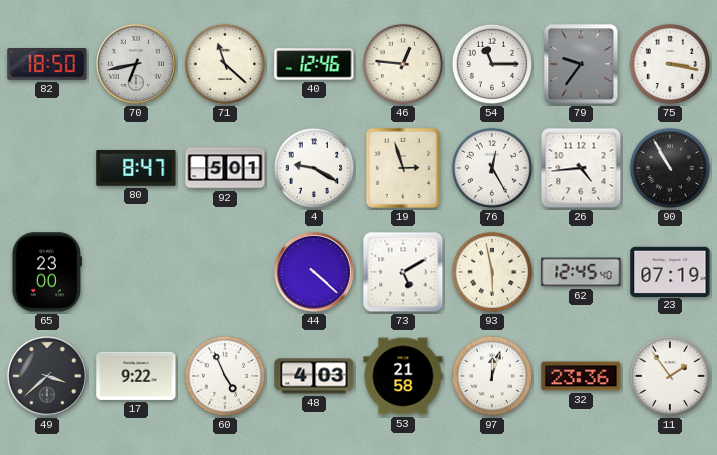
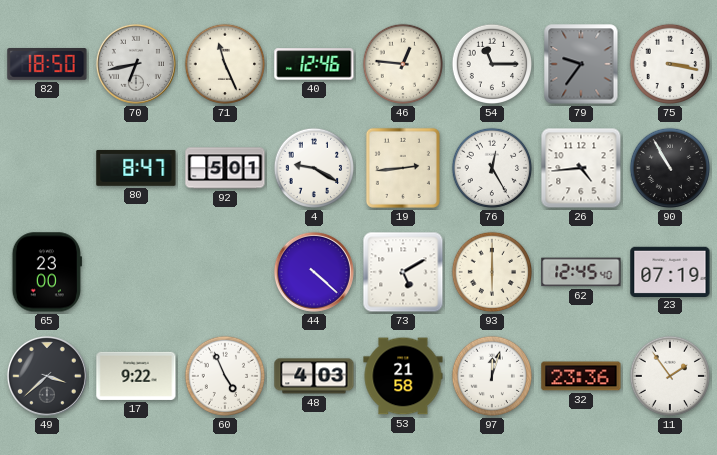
71: 11:22 -> 11:26 (225, 64)
19: 2:57 -> 2:44 (403, 168)
93: 5:58 -> 6:00 (492, 272)
